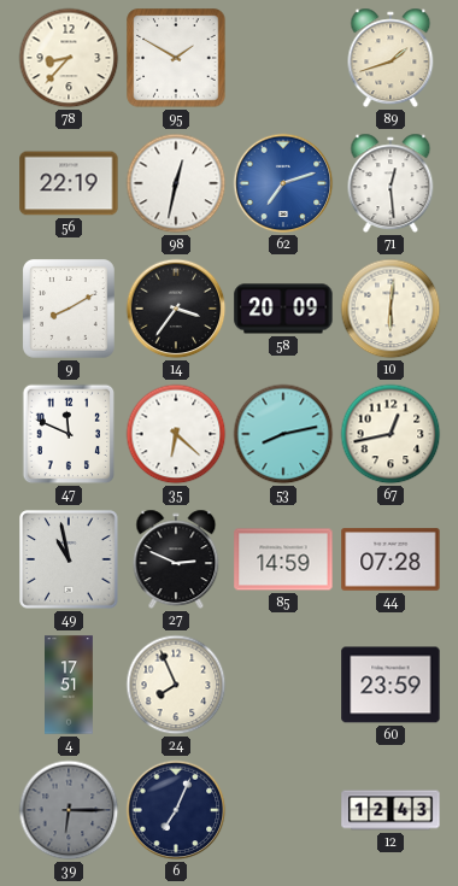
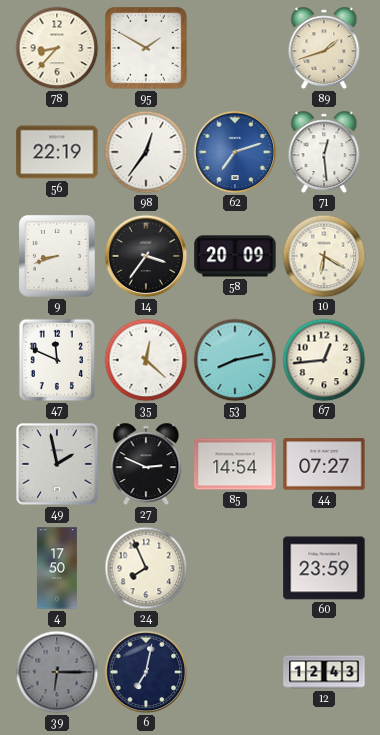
98: 12:32 -> 12:36 (146, 152)
9: 8:10 -> 8:42 (57, 256)
10: 6:01 -> 6:20 (324, 256)
35: 6:22 -> 12:22 (146, 360)
67: 12:43 -> 12:44 (324, 360)
49: 10:58 -> 1:58 (57, 464)
85: 14:59 -> 14:54 (235, 464)
44: 07:28 -> 07:27 (324, 464)
4: 17:51 -> 17:50 (58, 568)
6: 7:04 -> 7:02 (146, 672)
